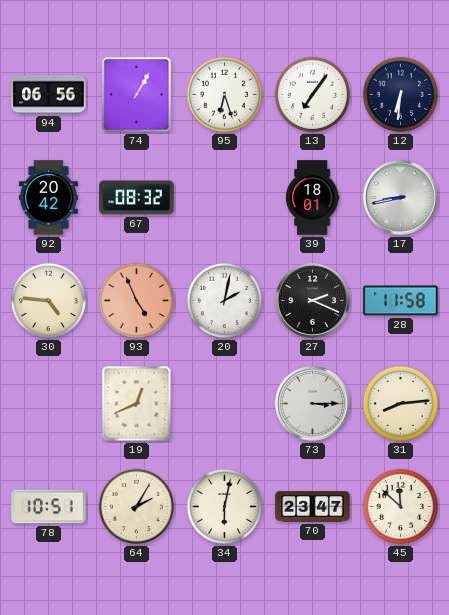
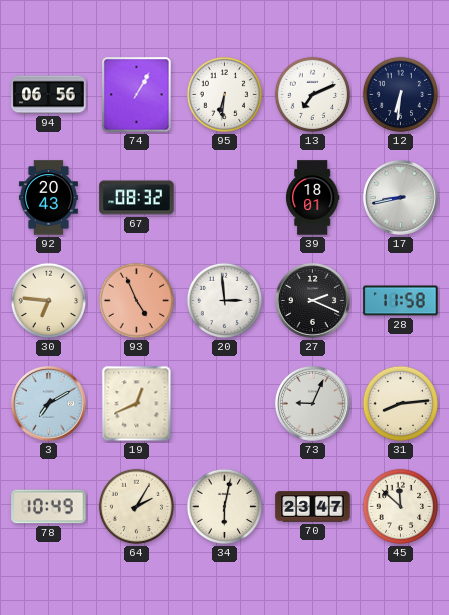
95: 6:27 -> 6:31 (225, 95)
13: 7:06 -> 7:11 (313, 95)
92: 20:42 -> 20:43 (48, 198)
30: 4:46 -> 6:46 (49, 301)
20: 2:02 -> 2:59 (225, 301)
3: none -> 7:10 (48, 403)
73: 3:15 -> 9:04 (312, 403)
78: 10:51 -> 10:49 (49, 507)
